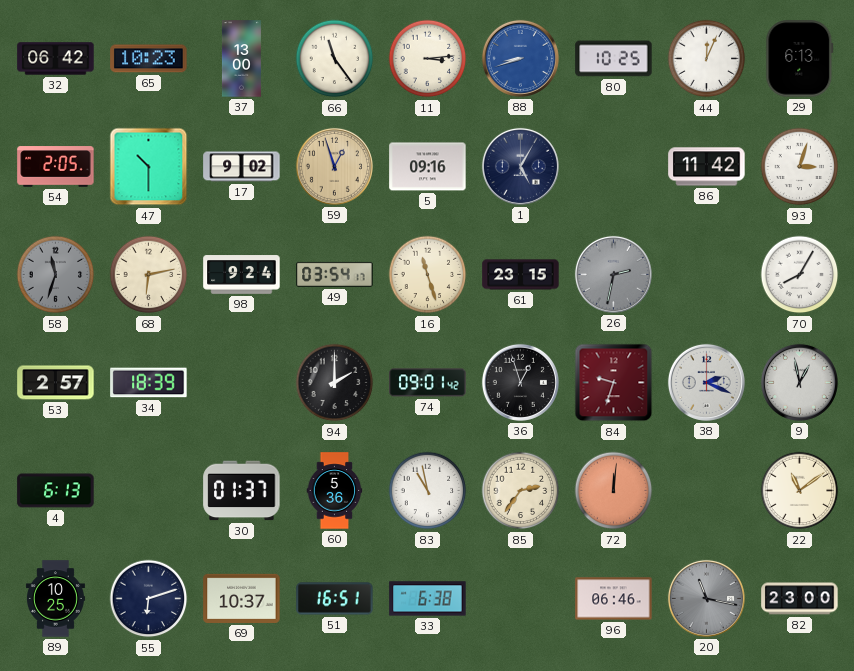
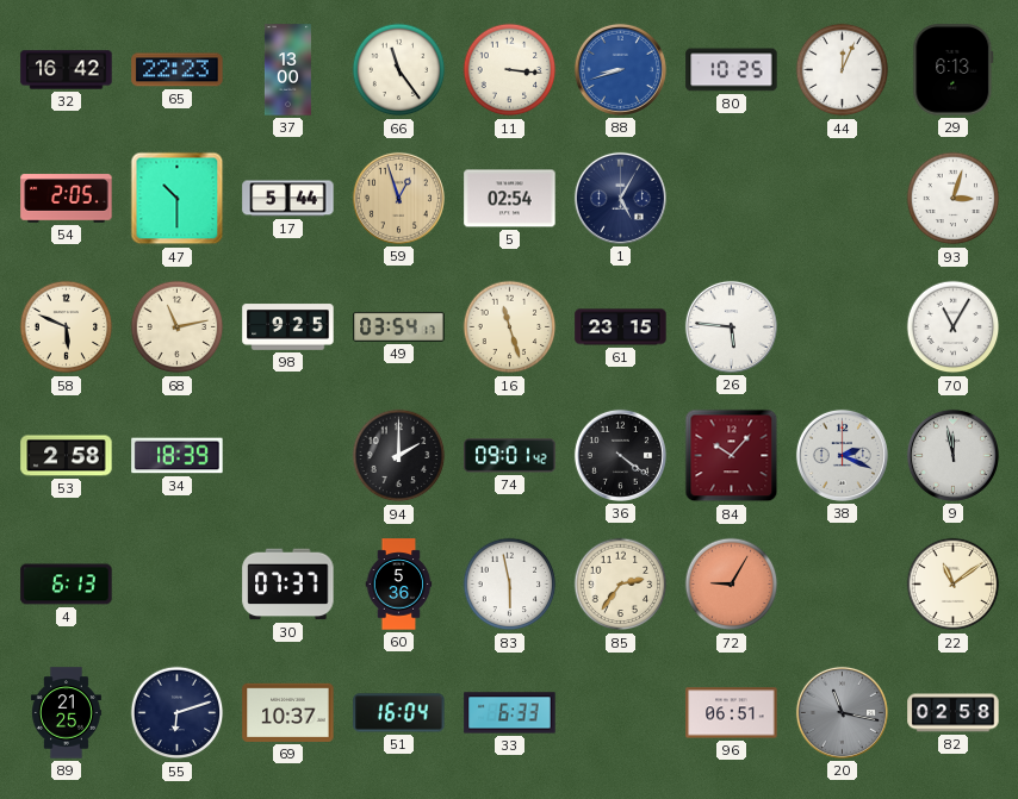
32: 06:42 -> 16:42 (67, 70)
65: 10:23 -> 22:23 (178, 70)
11: 3:14 -> 3:16 (510, 70)
17: 9:02 -> 5:44 (288, 199)
5: 09:16 -> 02:54 (510, 199)
86: 11:42 -> none (707, 167)
58: 11:33 -> 5:49 (67, 327)
58 dial: grey -> cream (67, 327)
68: 6:13 -> 11:13 (178, 327)
98: 9:24 -> 9:25 (288, 327)
26: 2:32 -> 5:46 (731, 326)
26 dial: grey -> white (731, 326)
70: 8:05 -> 11:05 (954, 327)
53: 2:57 -> 2:58 (67, 456)
36: 12:57 -> 4:21 (620, 455)
84: 9:33 -> 10:07 (732, 456)
9: 12:58 -> 11:58 (952, 455)
30: 01:37 -> 07:37 (288, 585)
83: 10:58 -> 5:58 (510, 585)
72: 12:01 -> 9:05 (732, 585)
89: 10:25 -> 21:25 (66, 713)
51: 16:51 -> 16:04 (399, 713)
33: 6:38 -> 6:33 (510, 713)
96: 06:46 -> 06:51 (732, 713)
82: 23:00 -> 02:58 (954, 713)
